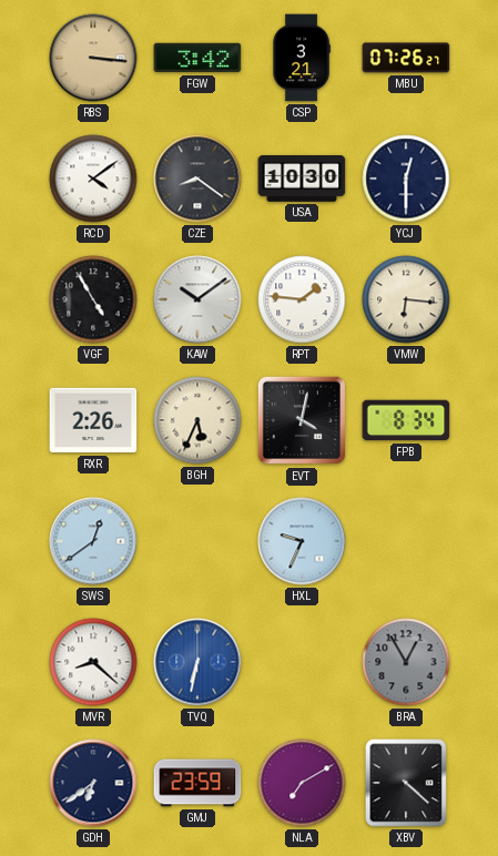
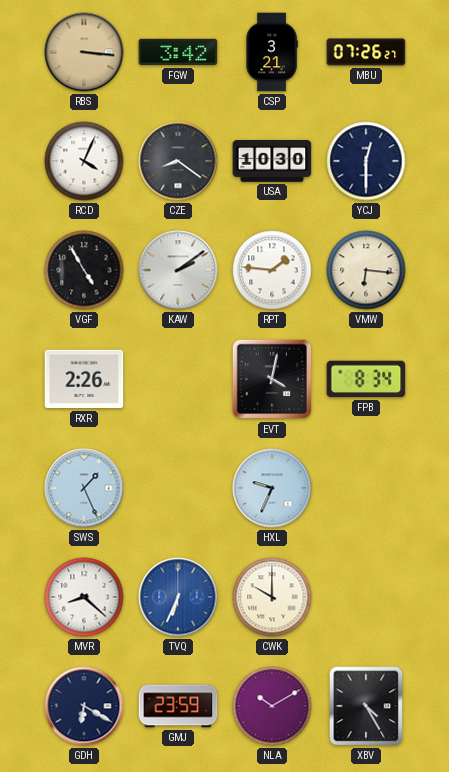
RCD: 4:09 -> 4:04 (84, 161)
KAW: 10:09 -> 2:09 (178, 270)
BGH: 5:34 -> none (197, 420)
SWS: 12:39 -> 1:26 (84, 488)
TVQ: 6:32 -> 6:34 (178, 597)
CWK: none -> 10:00 (272, 597)
BRA: 12:55 -> none (406, 662)
GDH: 6:39 -> 6:20 (84, 706)
NLA: 7:10 -> 10:10 (272, 706)
XBV: 4:22 -> 4:25 (366, 706)
